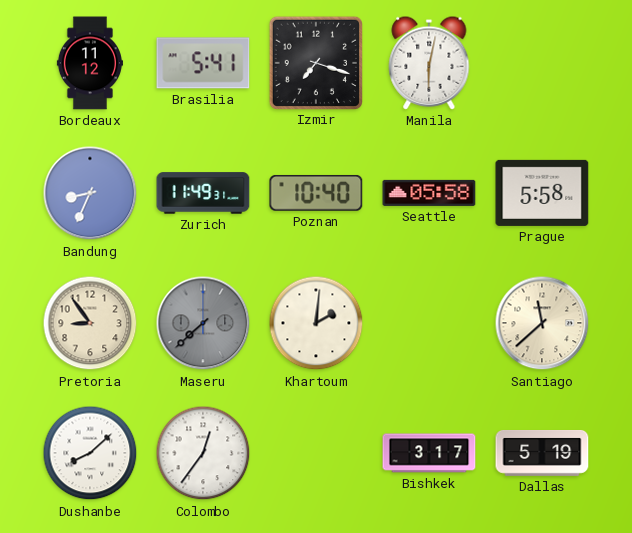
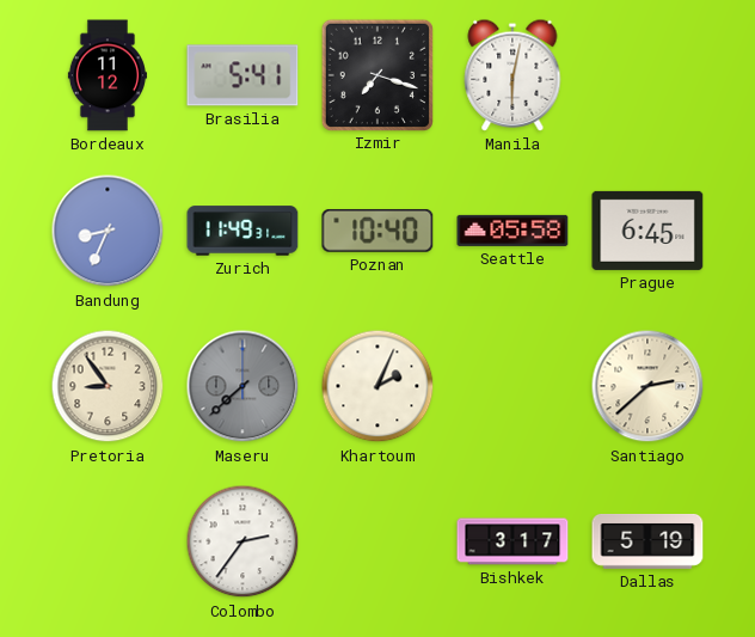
Prague: 5:58 -> 6:45 (647, 231)
Khartoum: 2:01 -> 2:04 (377, 386)
Santiago: 11:38 -> 2:38 (647, 386)
Dushanbe: 8:08 -> none (90, 453)
Colombo: 12:36 -> 2:36 (243, 541)
